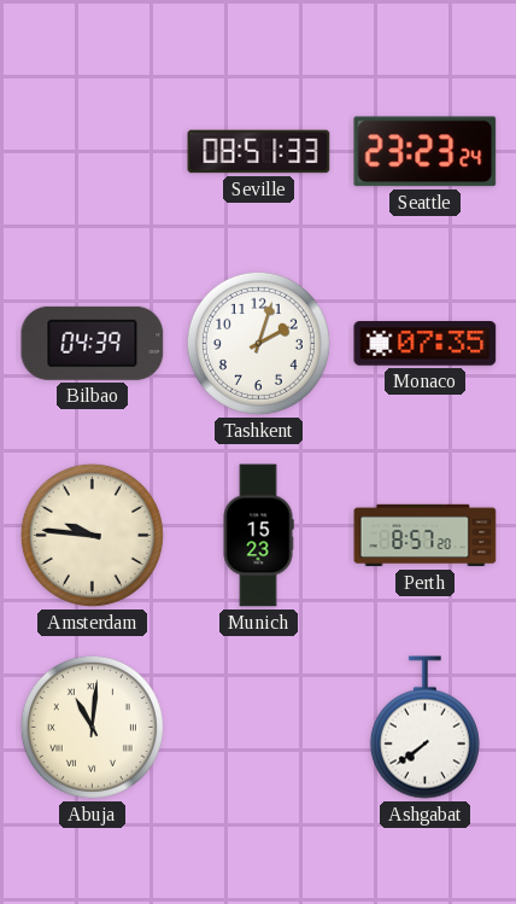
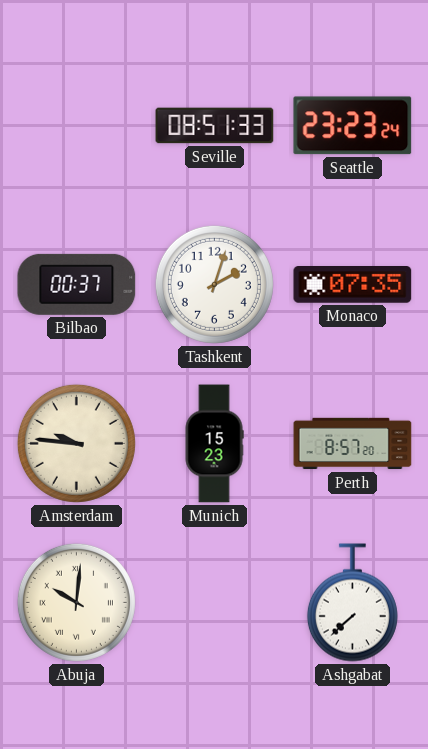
Bilbao: 04:39 -> 00:37 (77, 284)
Abuja: 11:01 -> 10:01 (76, 602)
Ashgabat: 7:39 -> 7:38 (352, 603)
